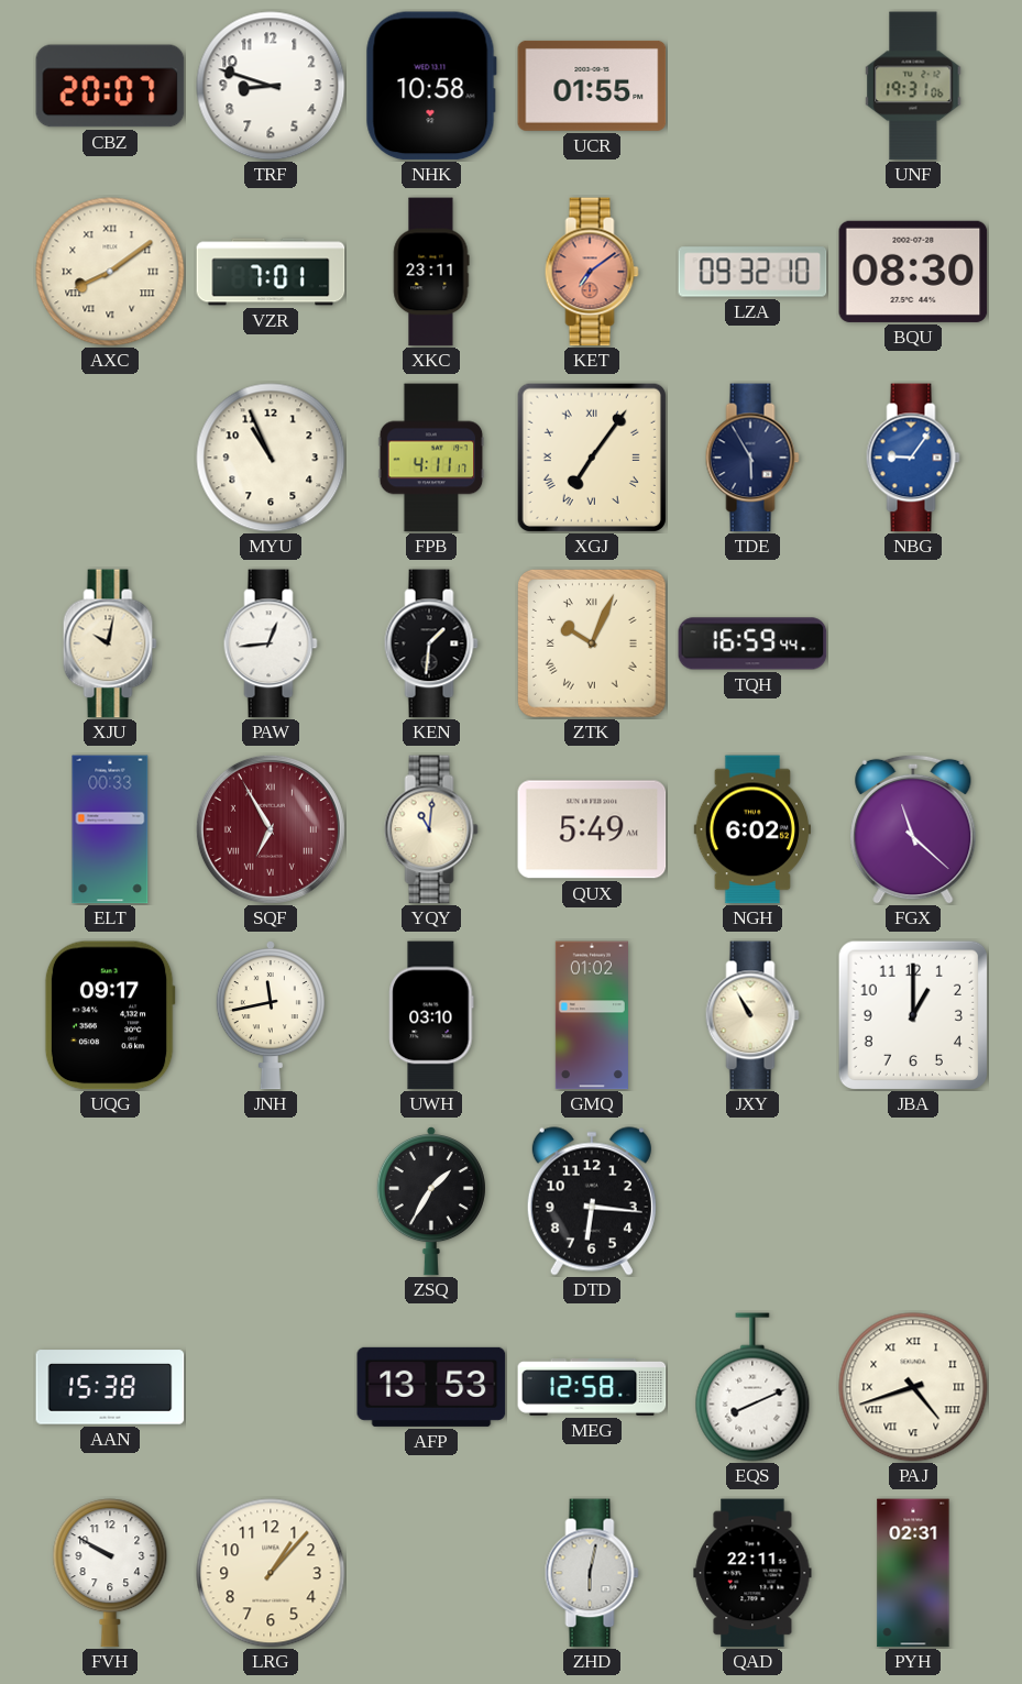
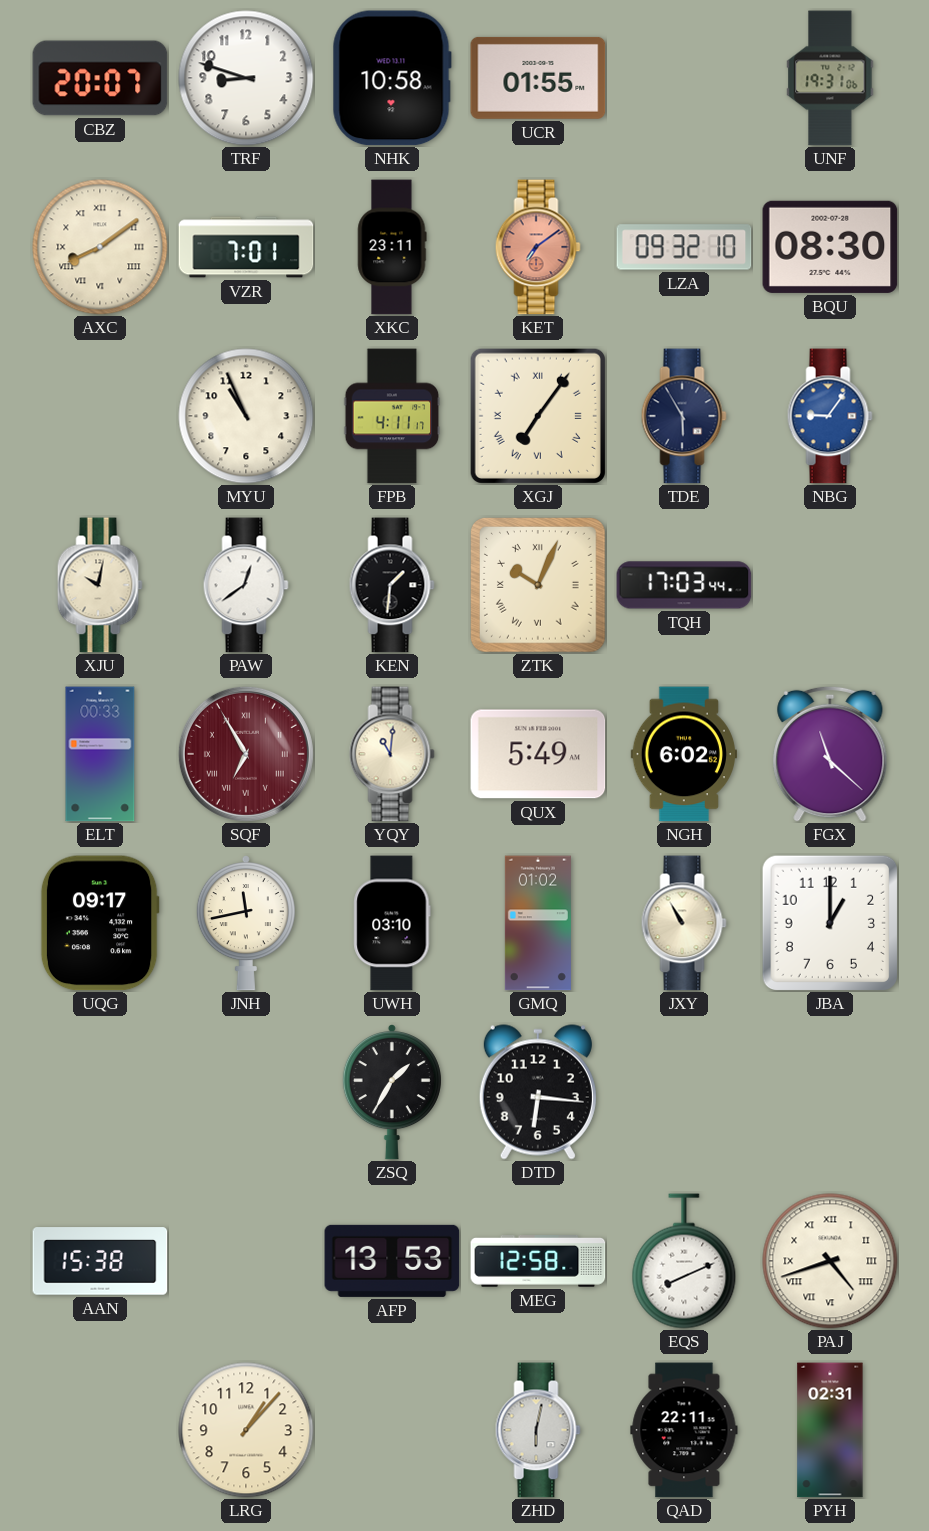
PAW: 12:44 -> 12:39 (246, 585)
TQH: 16:59 -> 17:03 (684, 585)
FVH: 9:50 -> none (110, 1573)
